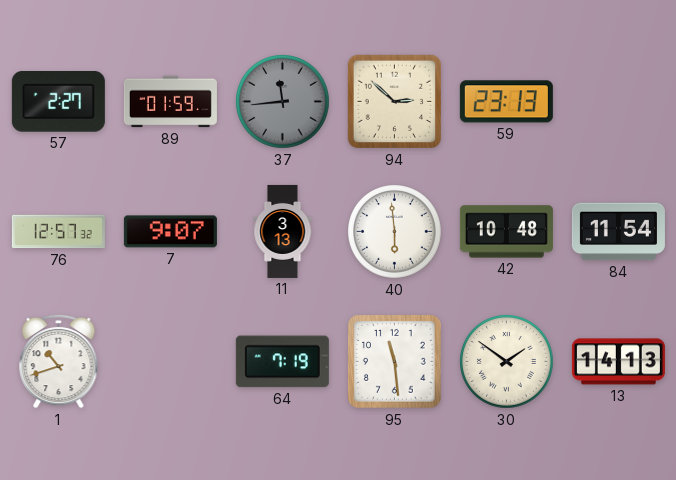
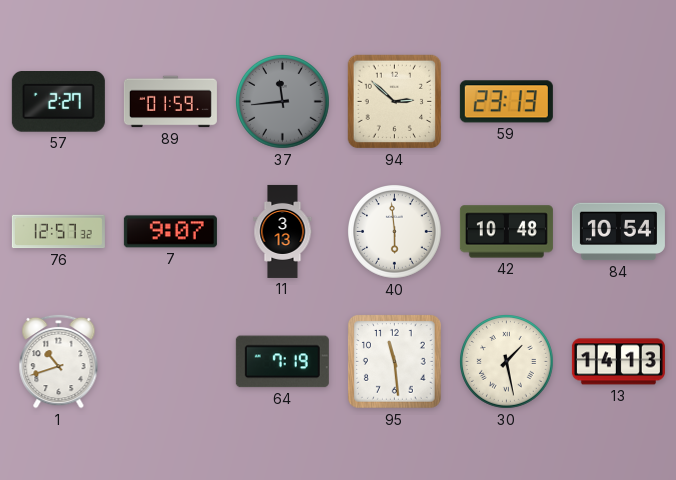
84: 11:54 -> 10:54 (618, 232)
30: 1:51 -> 1:28 (507, 362)
